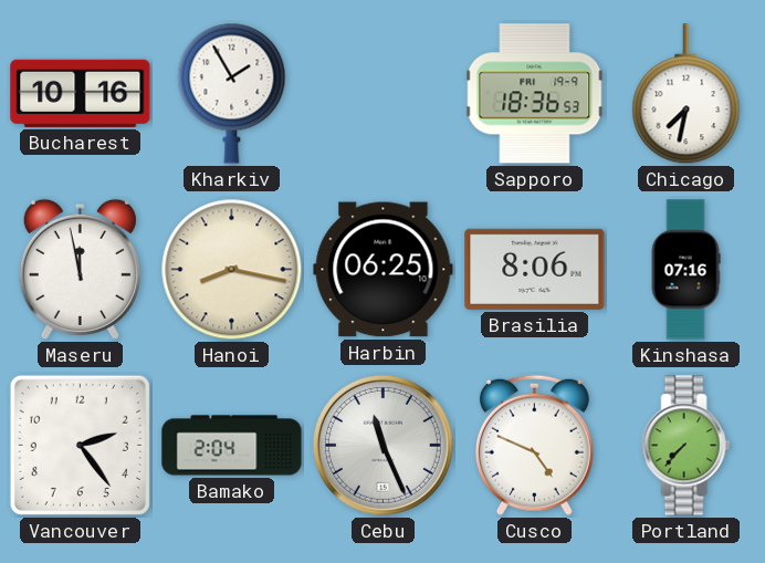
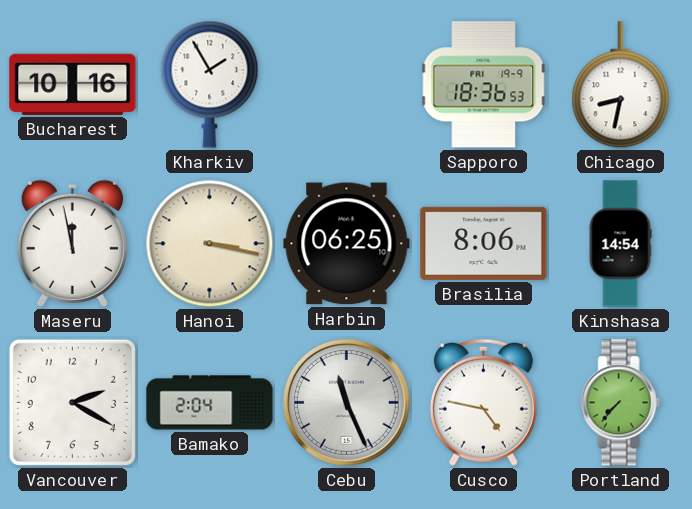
Chicago: 7:32 -> 8:32 (621, 85)
Hanoi: 8:17 -> 3:17 (210, 244)
Kinshasa: 07:16 -> 14:54 (620, 244)
Vancouver: 2:24 -> 2:20 (72, 402)
Cusco: 4:49 -> 4:47 (483, 402)
